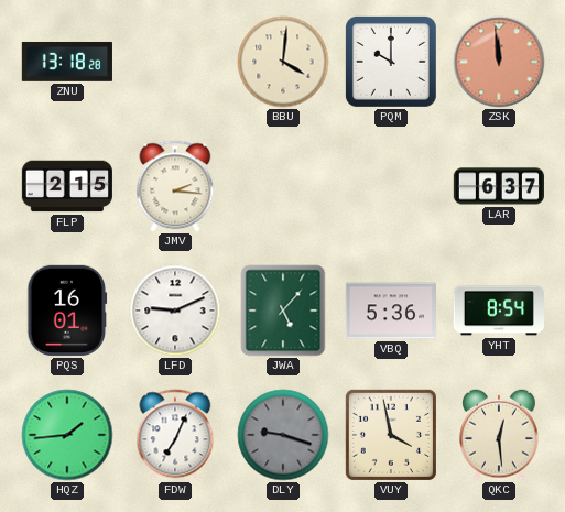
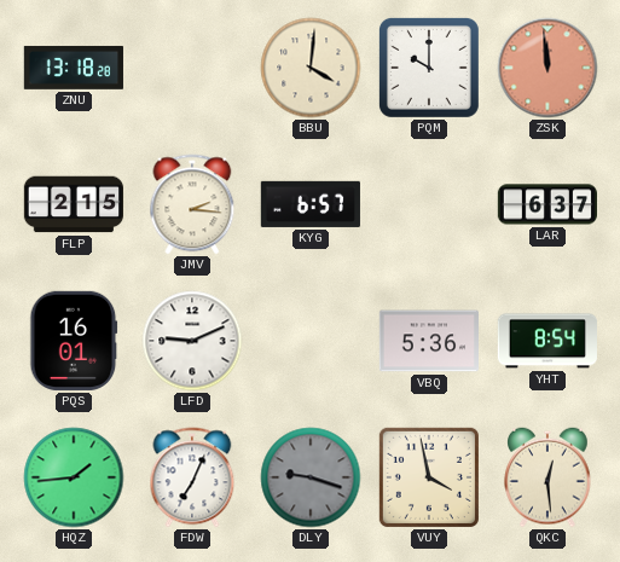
KYG: none -> 6:57 (311, 204)
JWA: 5:07 -> none (283, 311)
